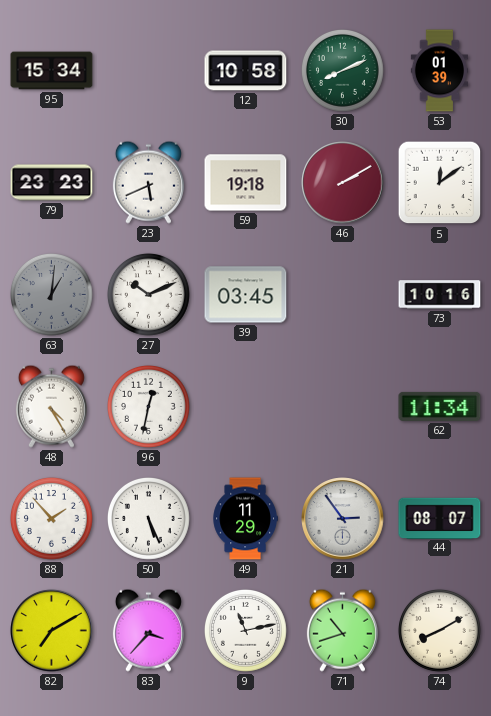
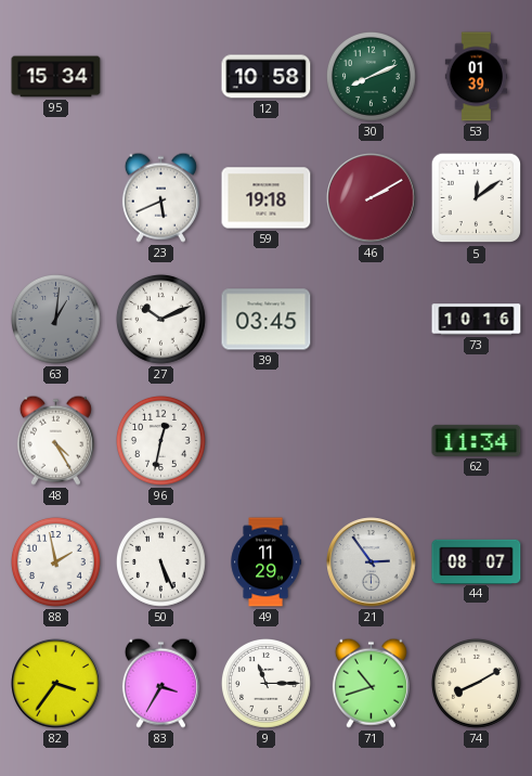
79: 23:23 -> none (52, 183)
88: 1:53 -> 1:58 (55, 561)
82: 7:10 -> 3:36 (56, 684)
83: 3:37 -> 3:35 (160, 683)
9: 11:13 -> 11:15 (265, 683)
